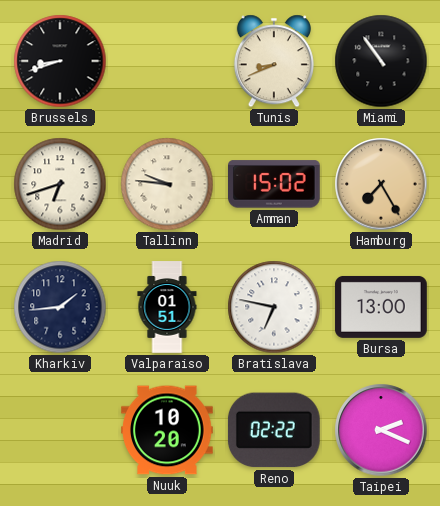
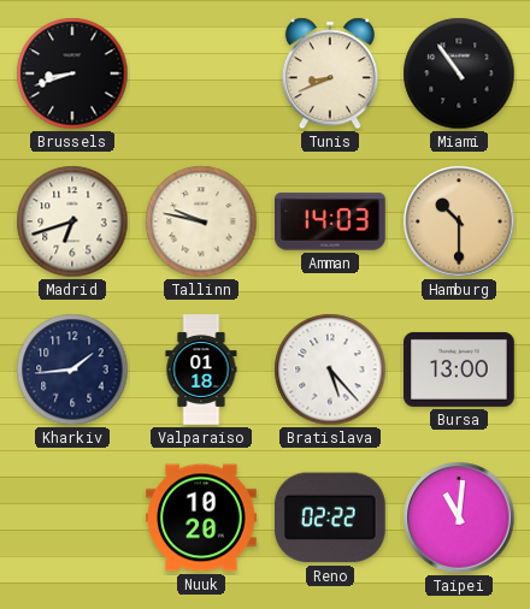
Tallinn: 9:46 -> 9:47 (201, 221)
Amman: 15:02 -> 14:03 (331, 221)
Hamburg: 7:25 -> 10:30 (459, 221)
Valparaiso: 01:51 -> 01:18 (201, 369)
Bratislava: 6:47 -> 5:23 (330, 369)
Taipei: 2:19 -> 11:01 (459, 518)
